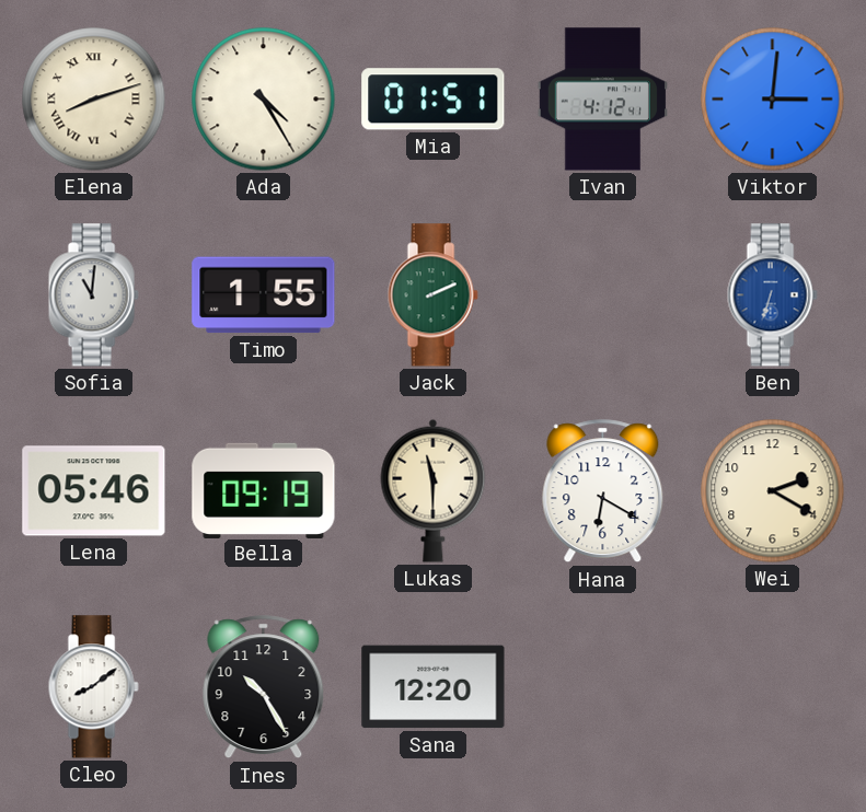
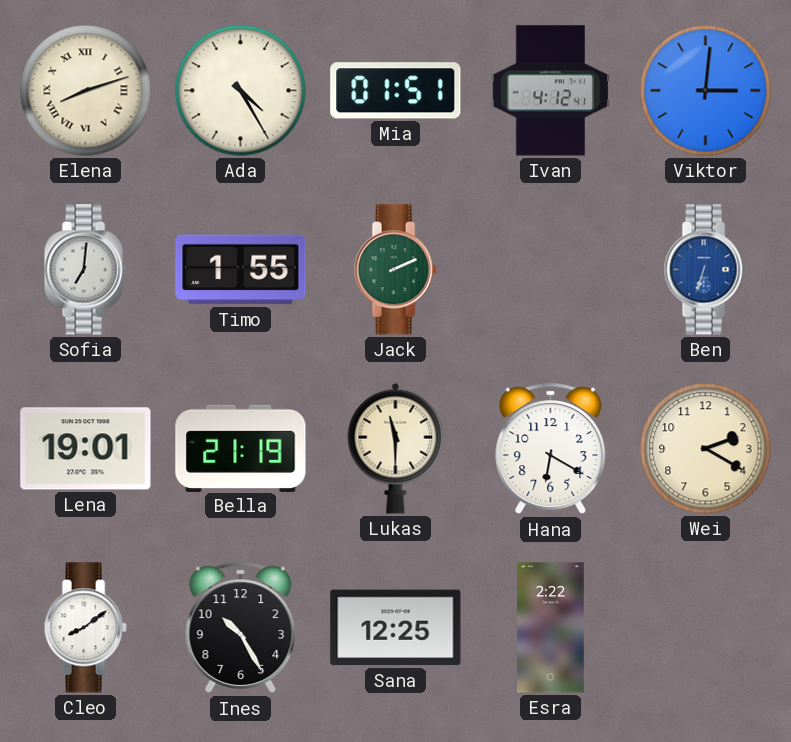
Sofia: 11:01 -> 7:01 (85, 270)
Lena: 05:46 -> 19:01 (86, 449)
Bella: 09:19 -> 21:19 (241, 448)
Sana: 12:20 -> 12:25 (396, 628)
Esra: none -> 2:22 (551, 628)
